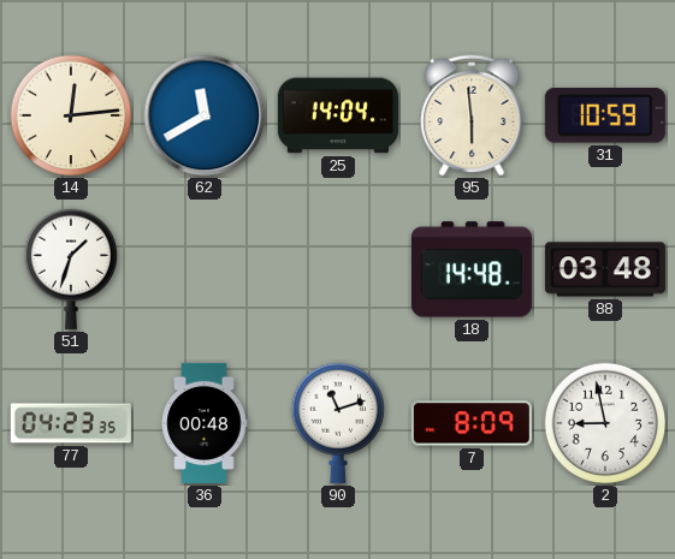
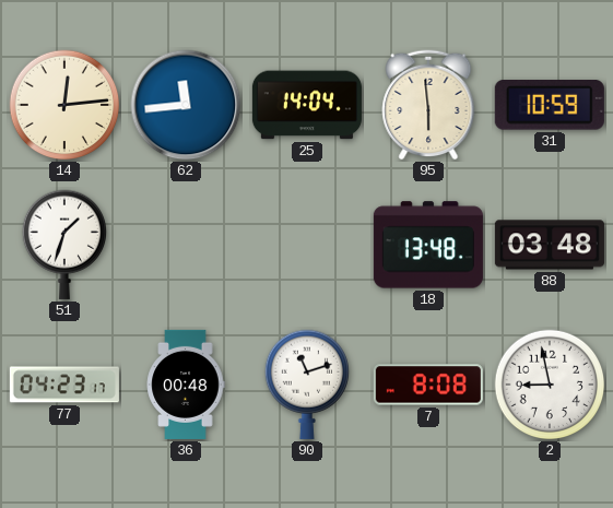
62: 11:40 -> 11:44 (186, 105)
18: 14:48 -> 13:48 (428, 245)
77: 04:23:35 -> 04:23:17 (64, 385)
7: 8:09 -> 8:08 (428, 385)
